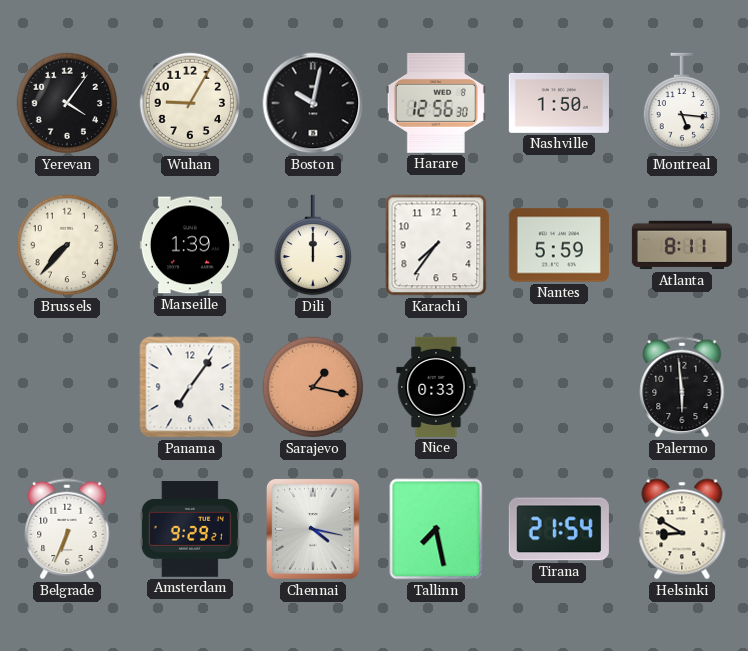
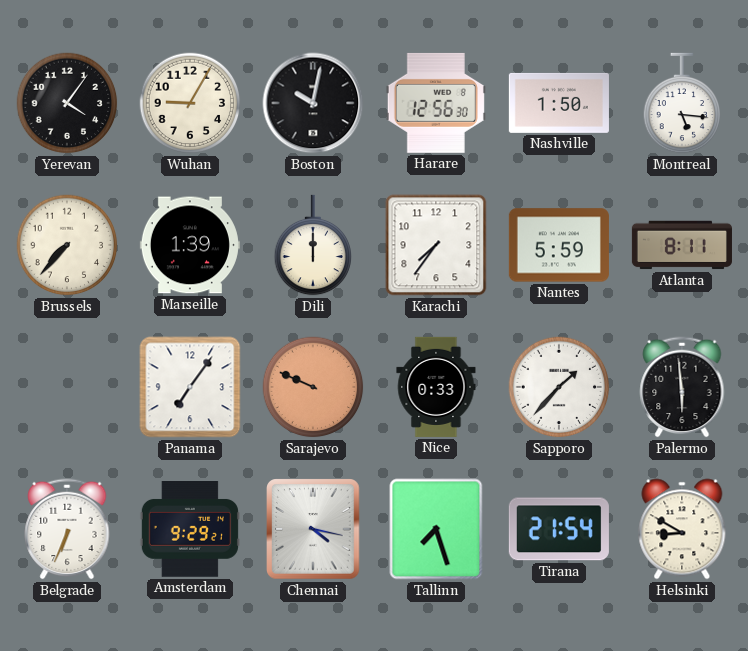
Sarajevo: 1:17 -> 9:49 (313, 387)
Sapporo: none -> 1:37 (559, 387)
Tallinn: 7:28 -> 7:27 (436, 529)
